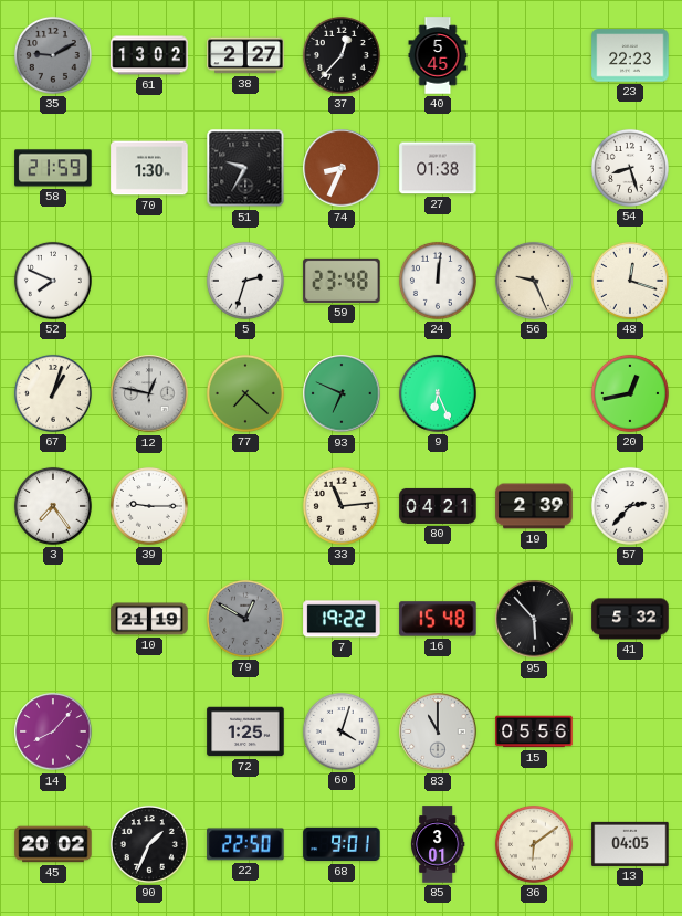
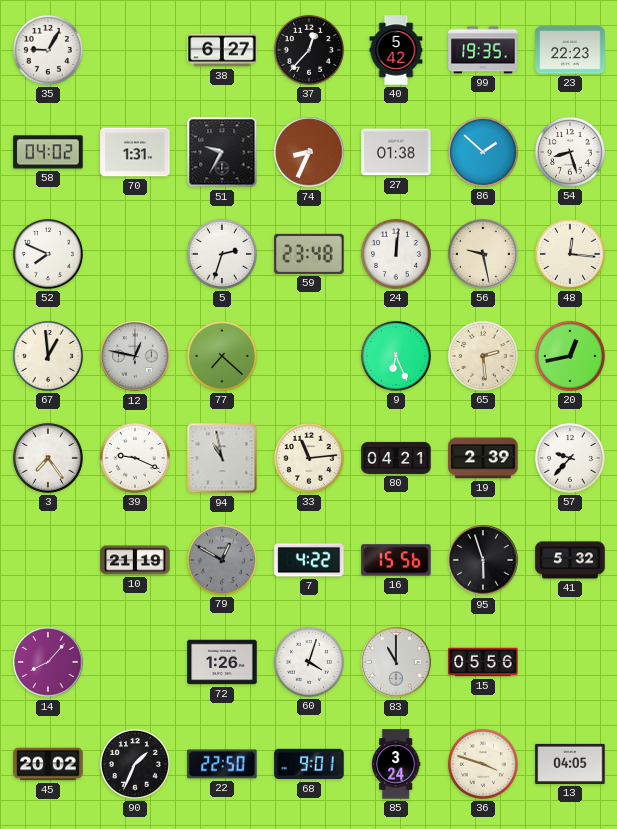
35: 9:10 -> 9:05 (48, 50)
35 dial: grey -> white (48, 50)
61: 13:02 -> none (149, 55)
38: 2:27 -> 6:27 (222, 50)
40: 5:45 -> 5:42 (396, 50)
99: none -> 19:35 (483, 50)
58: 21:59 -> 04:02 (48, 152)
70: 1:30 -> 1:31 (135, 152)
86: none -> 1:52 (483, 152)
56: 9:26 -> 9:28 (483, 254)
48: 12:18 -> 12:16 (570, 254)
67: 1:03 -> 12:59 (48, 356)
93: 6:49 -> none (342, 393)
65: none -> 2:29 (483, 356)
39: 9:15 -> 9:19 (135, 458)
94: none -> 10:58 (222, 458)
57: 2:37 -> 9:37 (570, 458)
7: 19:22 -> 4:22 (309, 560)
16: 15:48 -> 15:56 (396, 560)
95: 5:53 -> 5:57 (483, 560)
72: 1:25 -> 1:26 (222, 662)
85: 3:01 -> 3:24 (397, 764)
36: 6:09 -> 3:48 (483, 764)
